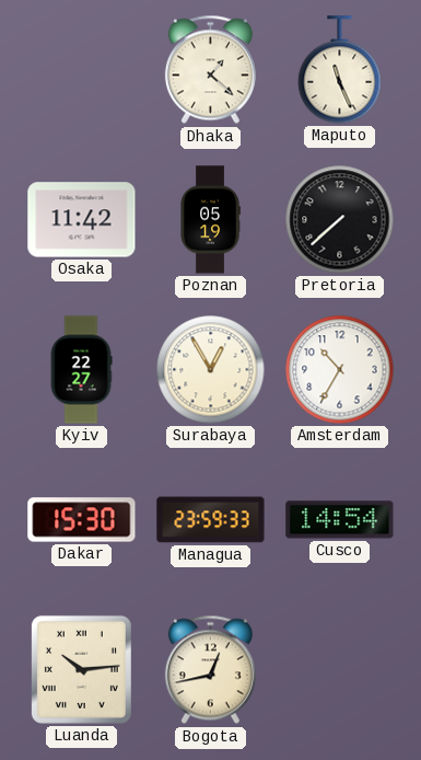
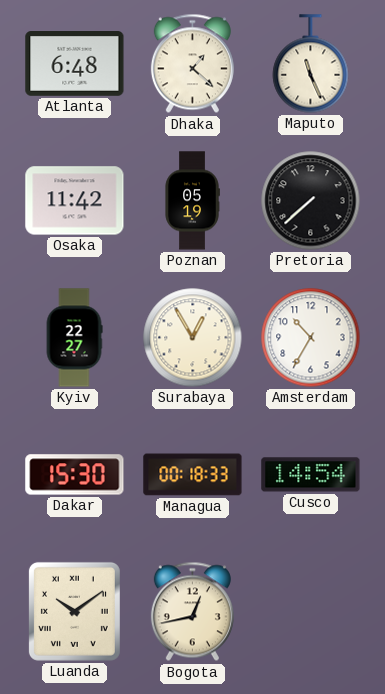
Atlanta: none -> 6:48 (75, 64)
Managua: 23:59 -> 00:18 (193, 475)
Luanda: 10:14 -> 10:09 (74, 611)
